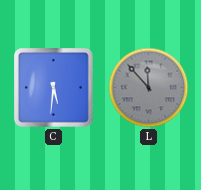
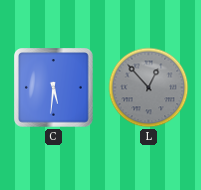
L: 11:53 -> 12:53 (149, 88)
